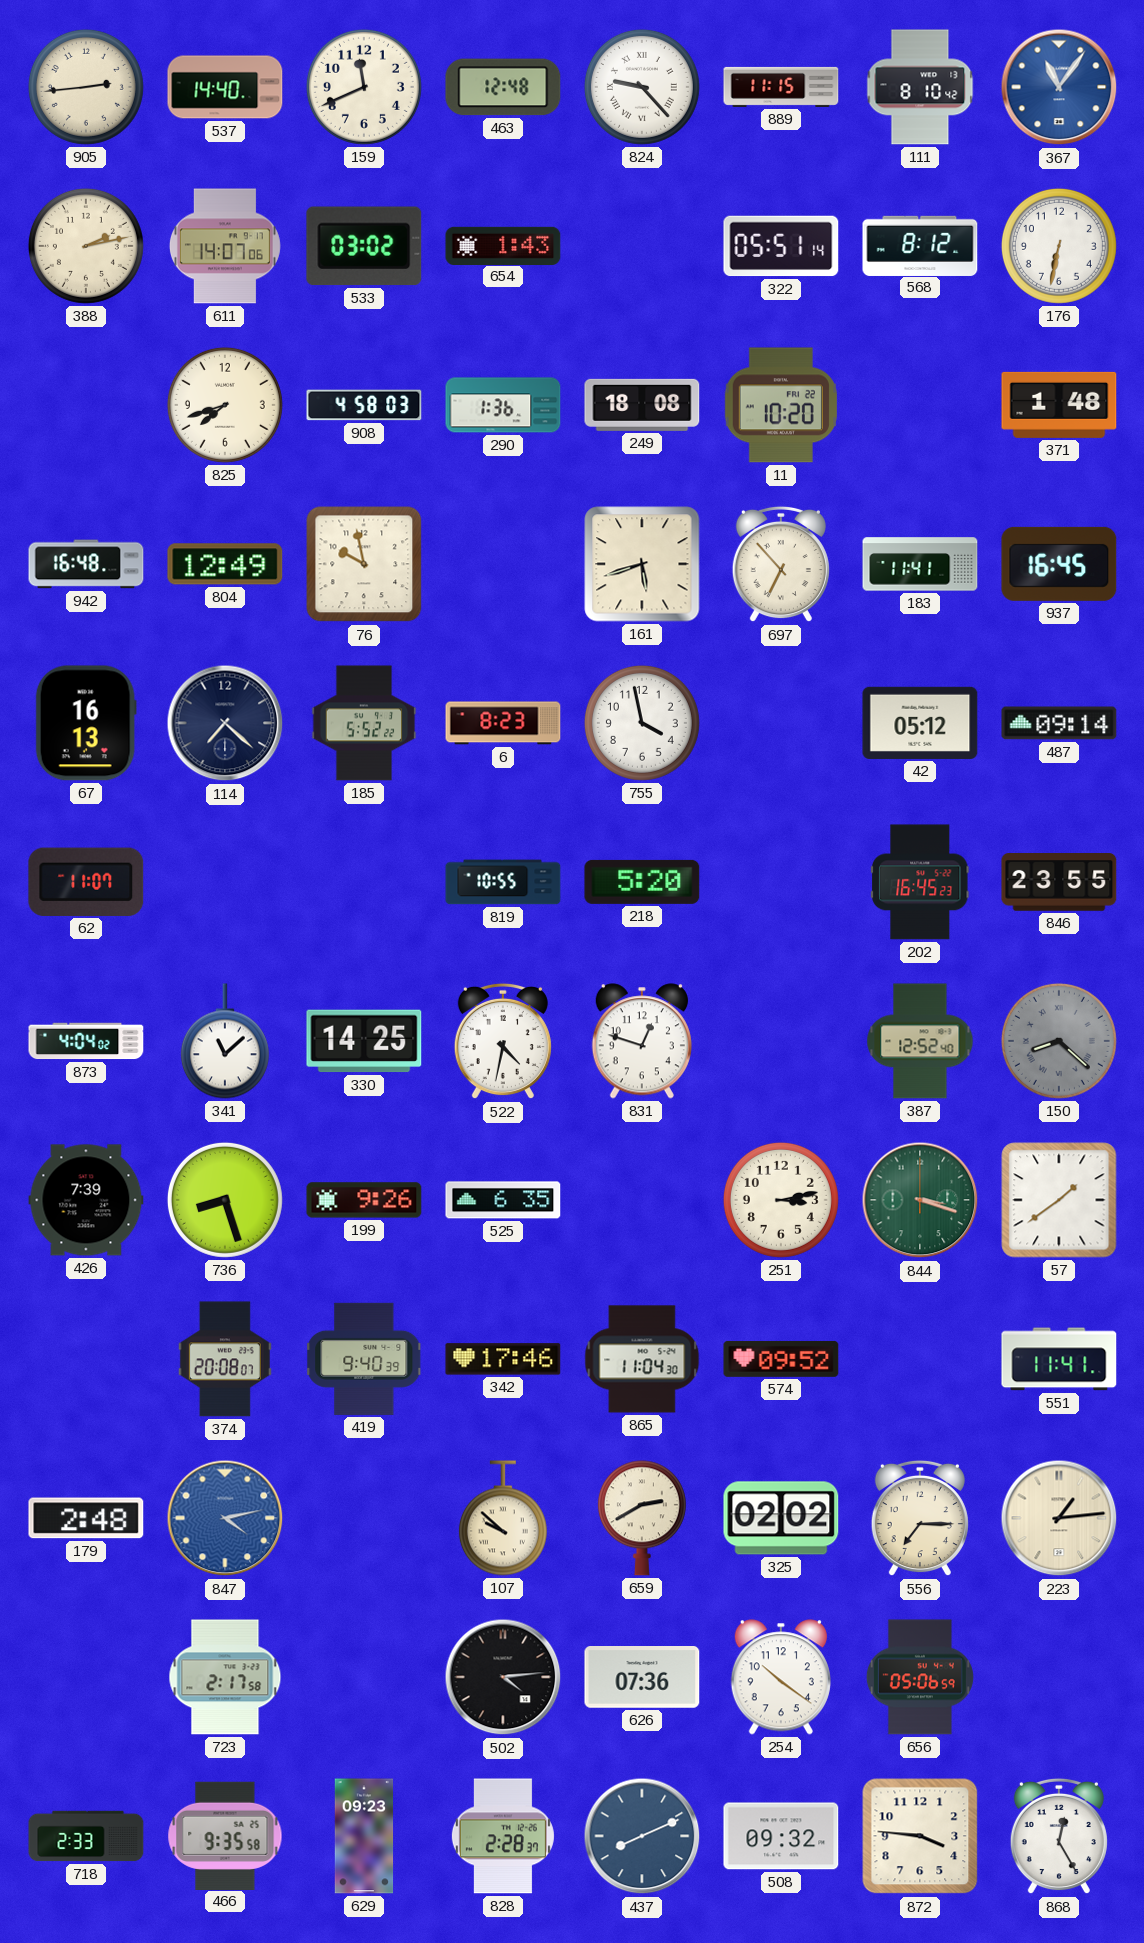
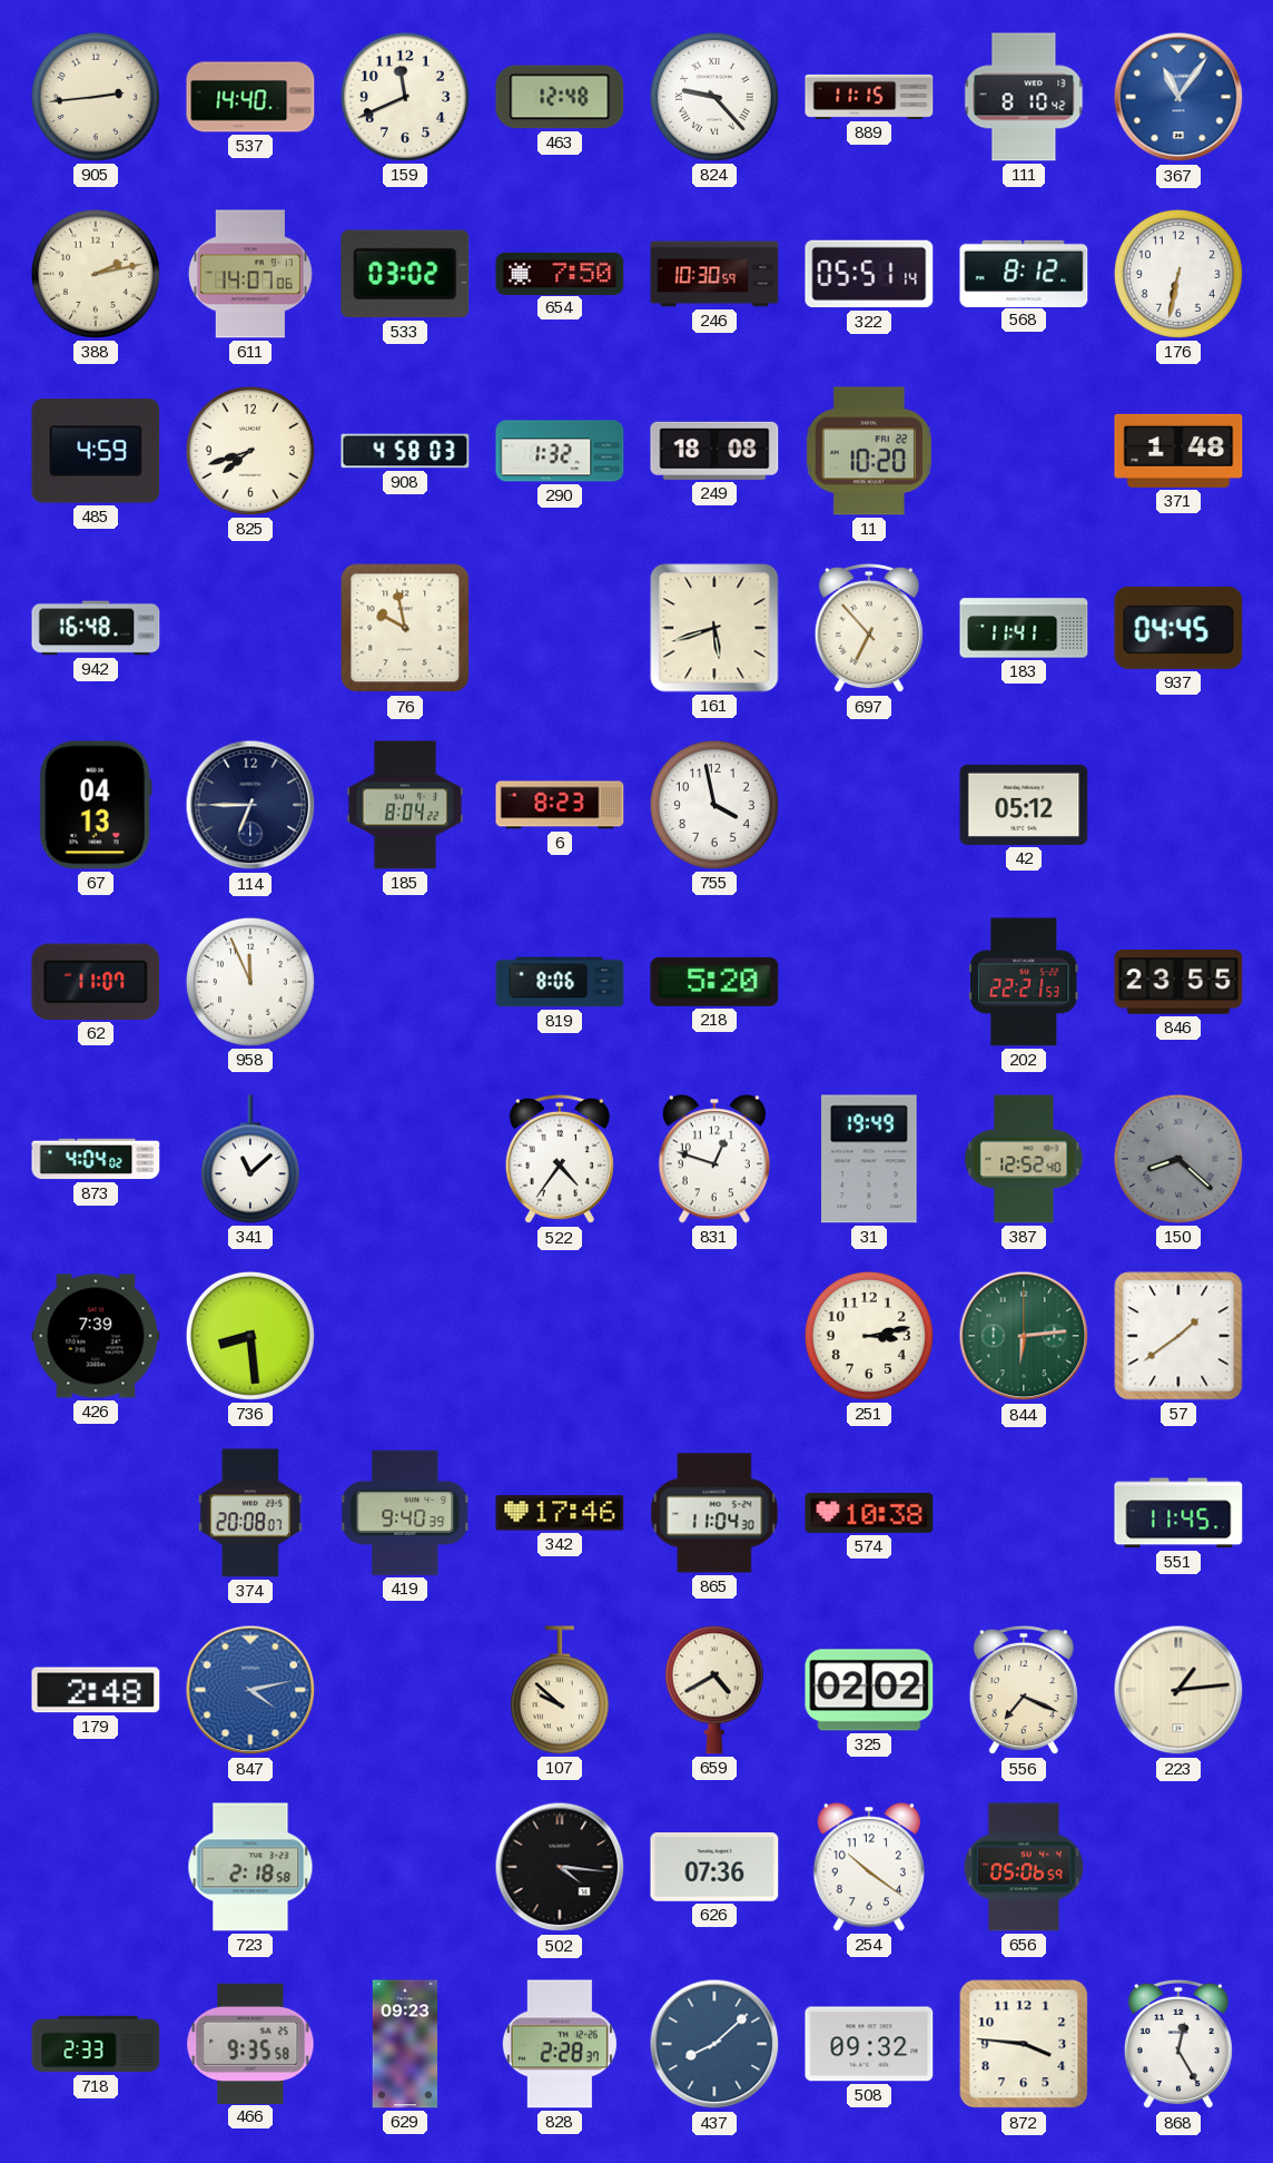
654: 1:43 -> 7:50 (560, 273)
246: none -> 10:30 (714, 274)
485: none -> 4:59 (96, 451)
290: 1:36 -> 1:32 (560, 451)
804: 12:49 -> none (225, 564)
937: 16:45 -> 04:45 (1178, 628)
67: 16:13 -> 04:13 (96, 805)
114: 7:22 -> 6:45 (250, 805)
185: 5:52 -> 8:04 (405, 805)
487: 09:14 -> none (1059, 723)
958: none -> 11:56 (250, 982)
819: 10:55 -> 8:06 (560, 982)
202: 16:45 -> 22:21 (1024, 982)
330: 14:25 -> none (364, 1041)
522: 4:32 -> 4:36 (560, 1159)
31: none -> 19:49 (870, 1159)
736: 8:27 -> 8:29 (250, 1336)
199: 9:26 -> none (364, 1200)
525: 6:35 -> none (503, 1200)
844: 3:18 -> 6:14 (1024, 1336)
574: 09:52 -> 10:38 (869, 1513)
551: 11:41 -> 11:45 (1178, 1513)
659: 2:40 -> 4:40 (714, 1690)
556: 7:15 -> 7:19 (1024, 1690)
723: 2:17 -> 2:18 (250, 1867)
502: 4:14 -> 4:16 (560, 1867)
437: 8:11 -> 8:08 (714, 2044)
